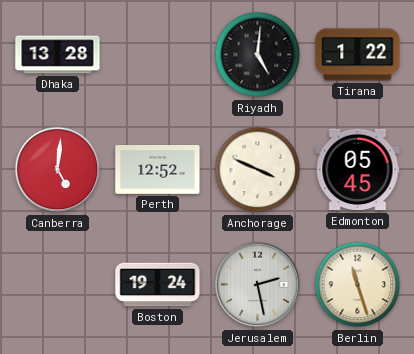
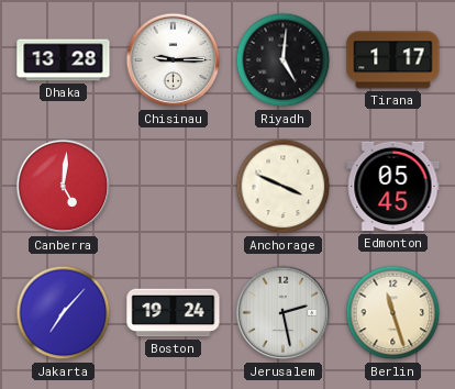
Chisinau: none -> 9:15 (174, 60)
Tirana: 1:22 -> 1:17 (393, 60)
Perth: 12:52 -> none (158, 170)
Jakarta: none -> 7:07 (64, 313)
